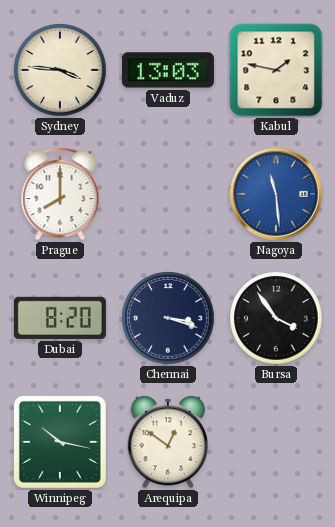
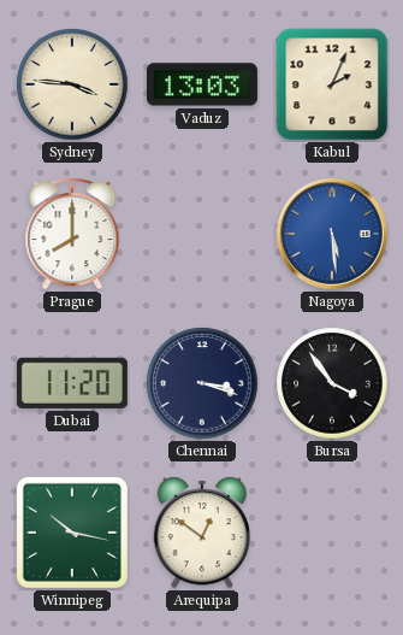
Kabul: 1:47 -> 2:04 (332, 84)
Nagoya: 11:29 -> 5:29 (333, 235)
Dubai: 8:20 -> 11:20 (72, 383)
